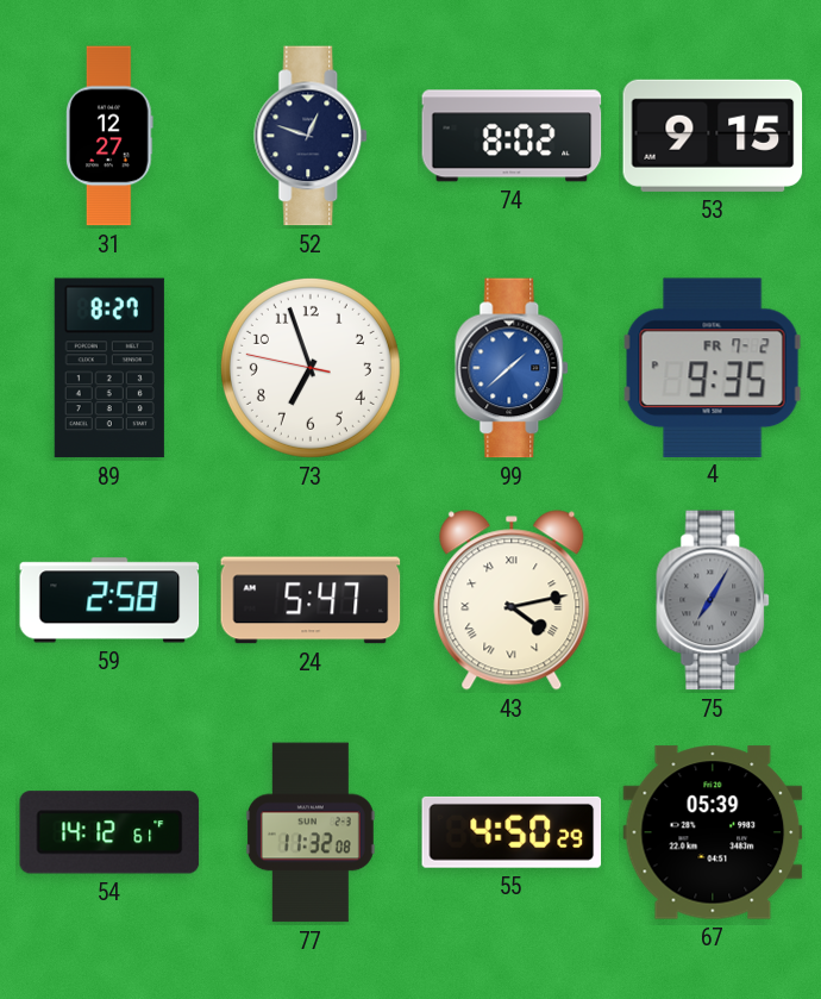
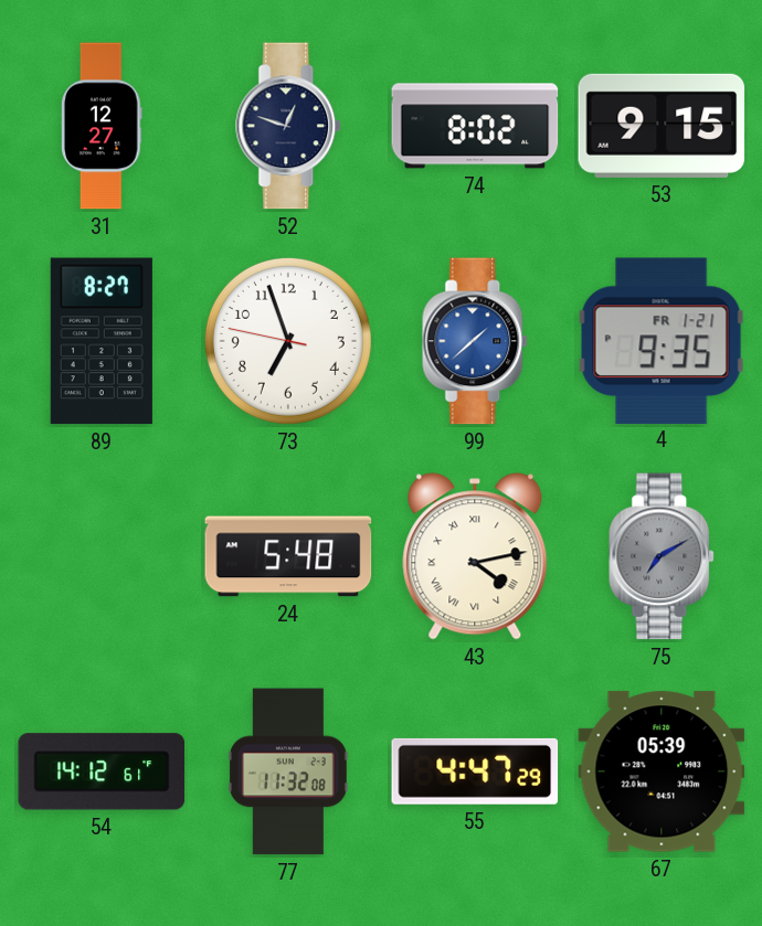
4 date: FR 7-2 -> FR 1-21 (662, 340)
59: 2:58 -> none (109, 600)
24: 5:47 -> 5:48 (288, 556)
75: 7:05 -> 7:10 (663, 556)
55: 4:50 -> 4:47 (475, 771)
